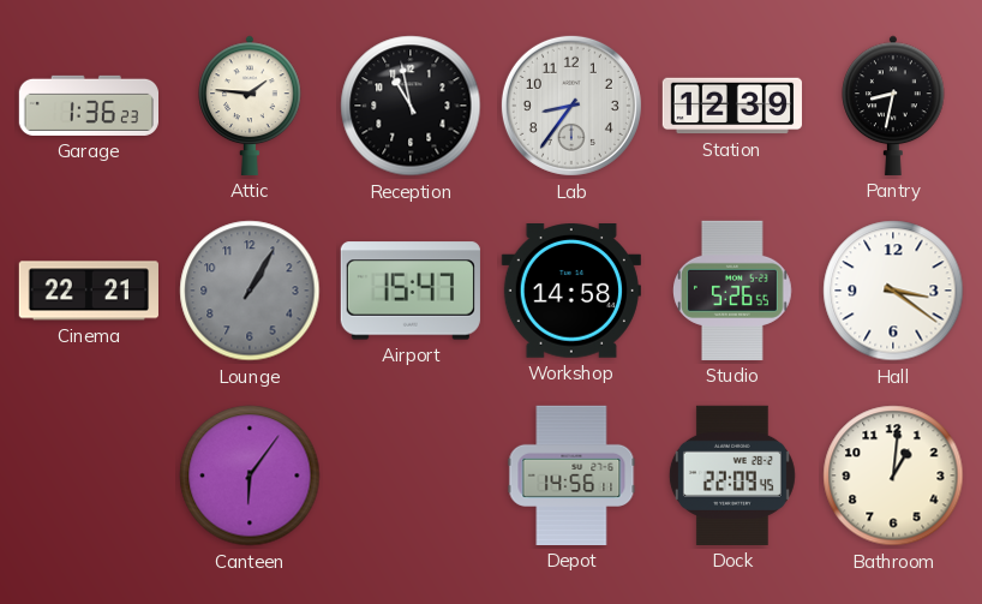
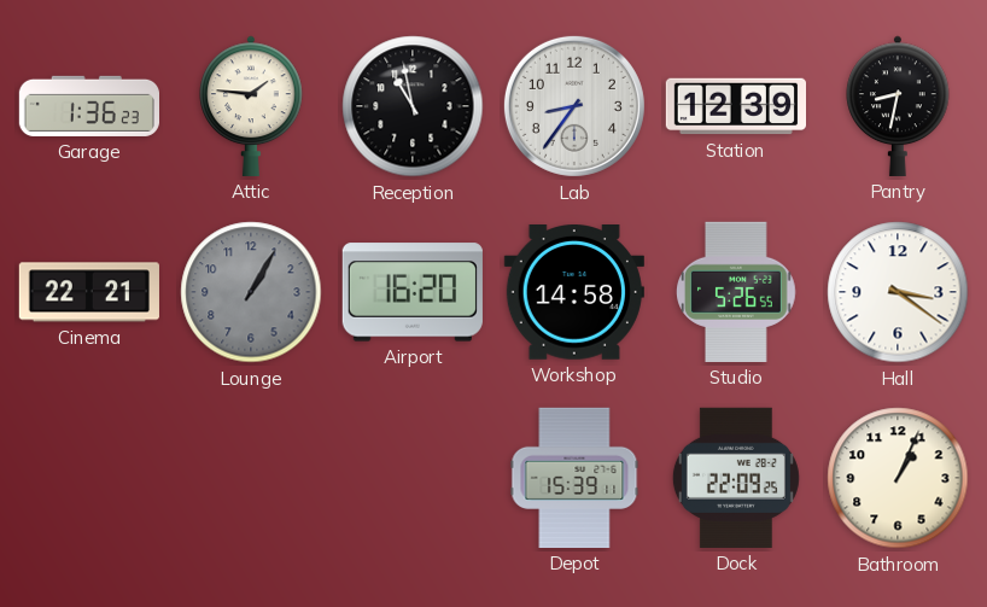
Airport: 15:47 -> 16:20 (413, 292)
Canteen: 6:06 -> none (250, 476)
Depot: 14:56 -> 15:39 (574, 478)
Dock: 22:09:45 -> 22:09:25 (736, 478)
Bathroom: 1:01 -> 1:04 (898, 478)
